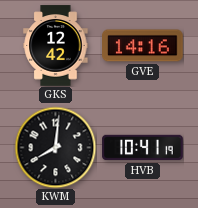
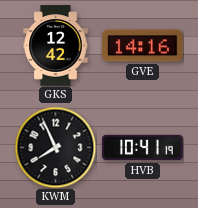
KWM: 8:01 -> 7:56 (55, 147)
